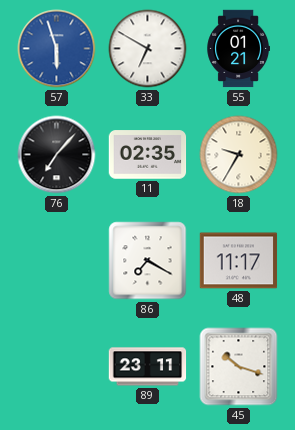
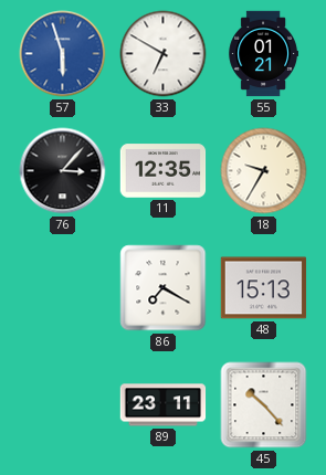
76: 7:07 -> 3:07 (63, 171)
11: 02:35 -> 12:35 (164, 171)
48: 11:17 -> 15:13 (264, 288)
45: 10:18 -> 10:23 (264, 405)
